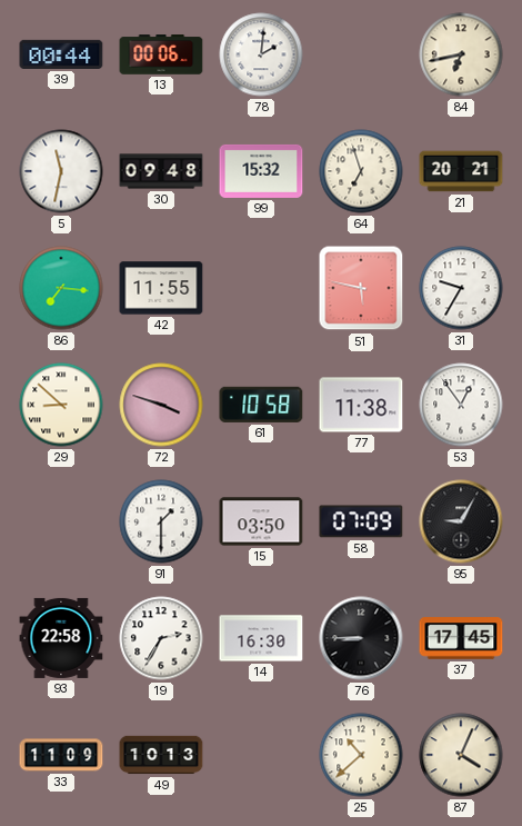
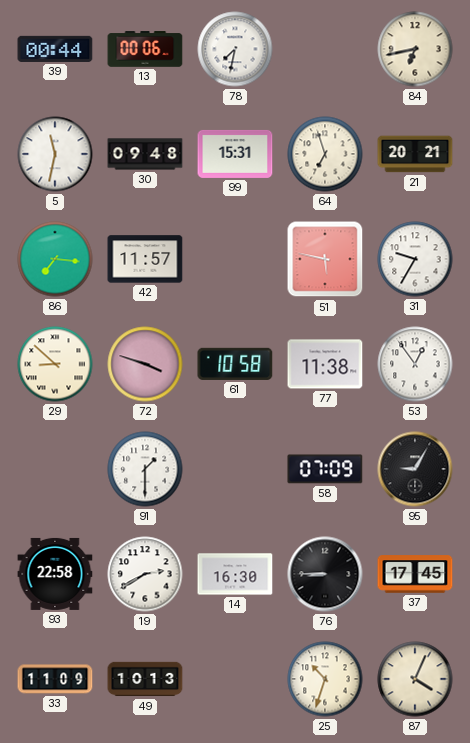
78: 2:01 -> 7:32 (235, 49)
99: 15:32 -> 15:31 (235, 154)
42: 11:55 -> 11:57 (145, 259)
15: 03:50 -> none (261, 521)
19: 2:35 -> 2:40 (145, 574)
25: 10:38 -> 10:33 (325, 679)
